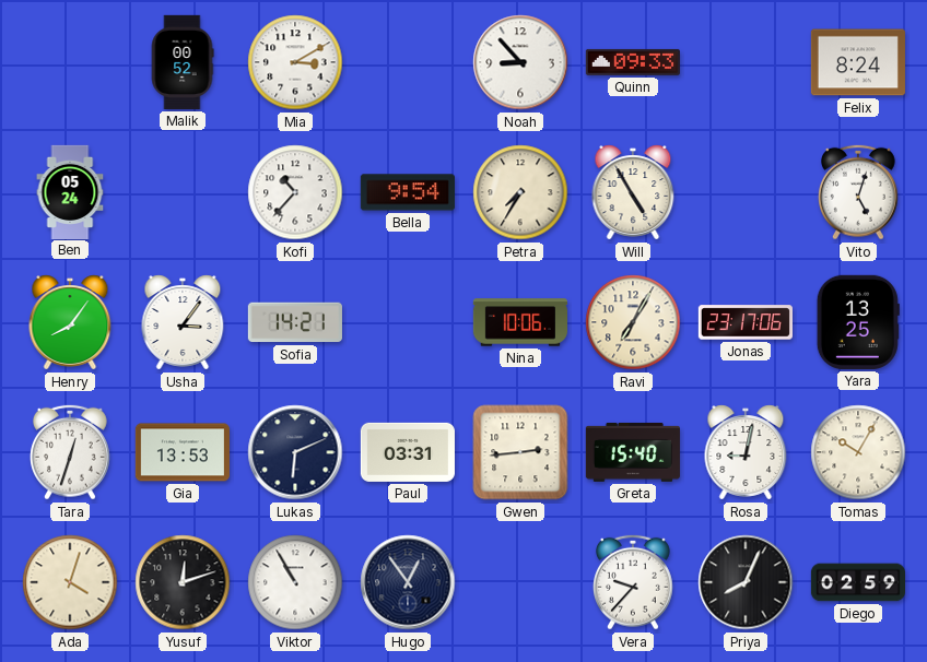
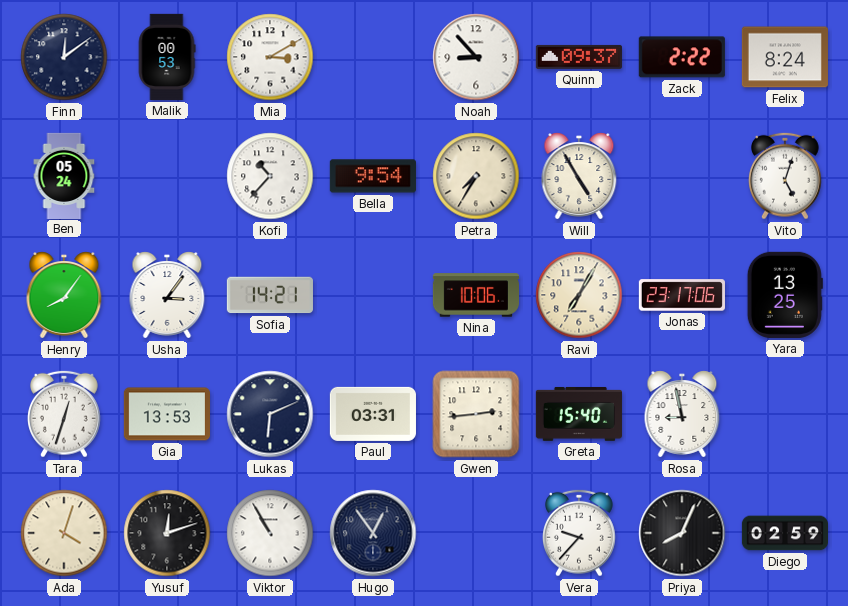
Finn: none -> 12:09 (64, 57)
Malik: 00:52 -> 00:53 (167, 57)
Quinn: 09:33 -> 09:37 (579, 57)
Zack: none -> 2:22 (682, 57)
Rosa: 9:02 -> 8:58 (682, 414)
Tomas: 10:05 -> none (858, 452)
